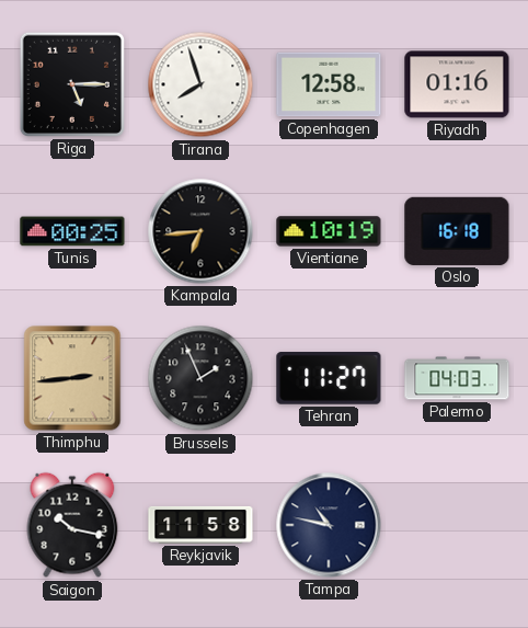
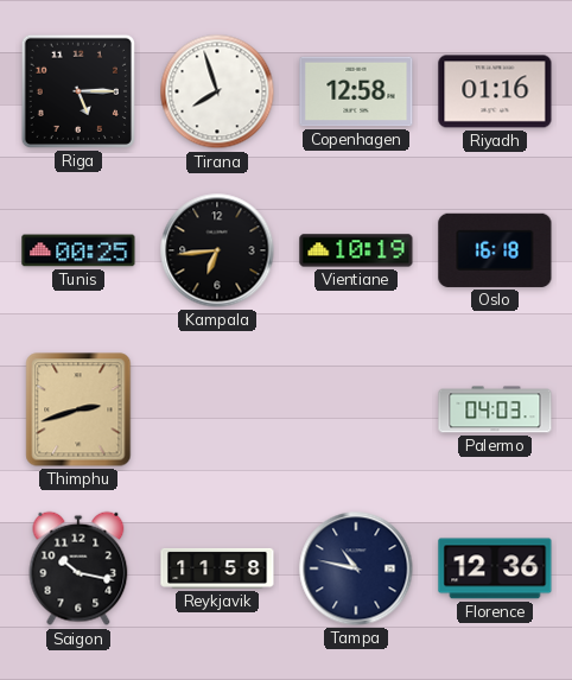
Thimphu: 2:44 -> 2:42 (78, 409)
Brussels: 1:56 -> none (200, 378)
Tehran: 11:27 -> none (329, 378)
Florence: none -> 12:36 (495, 568)
